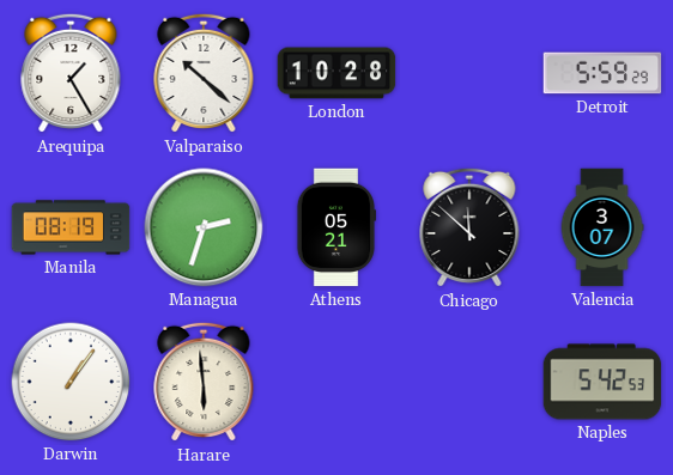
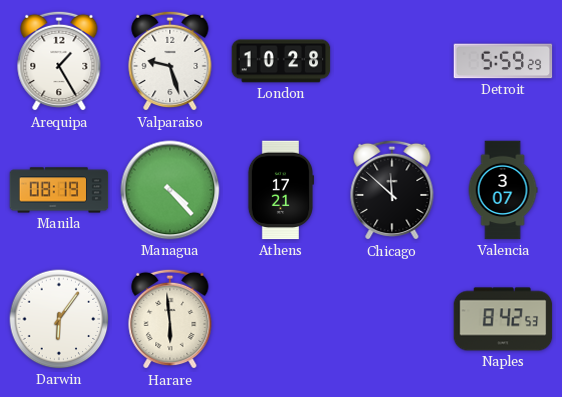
Valparaiso: 10:22 -> 9:27 (170, 61)
Managua: 2:33 -> 4:23 (170, 190)
Athens: 05:21 -> 17:21 (280, 190)
Darwin: 1:06 -> 6:06 (59, 319)
Naples: 5:42 -> 8:42 (503, 319)
